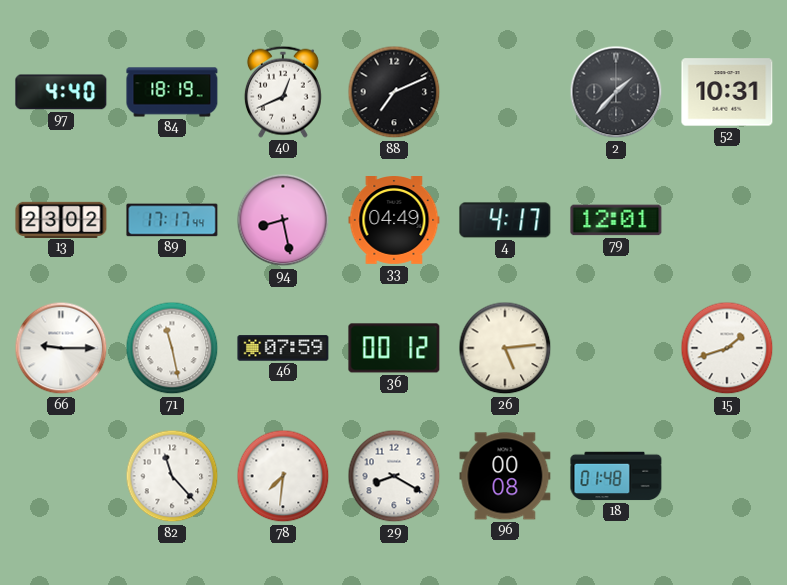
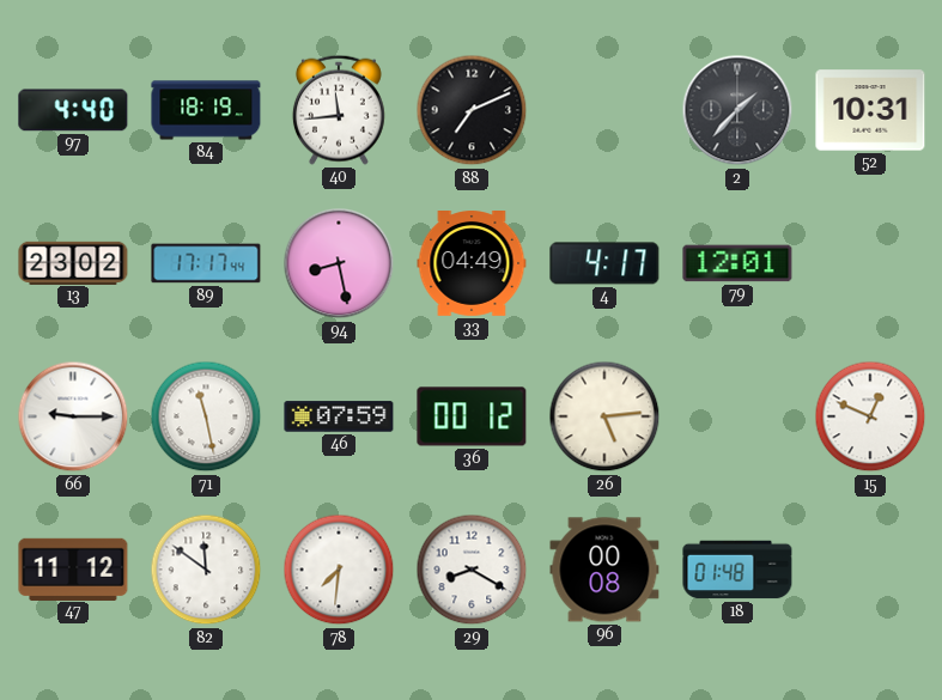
40: 12:41 -> 11:44 (339, 110)
15: 1:42 -> 12:49 (870, 416)
47: none -> 11:12 (73, 568)
82: 11:23 -> 11:51 (206, 570)
